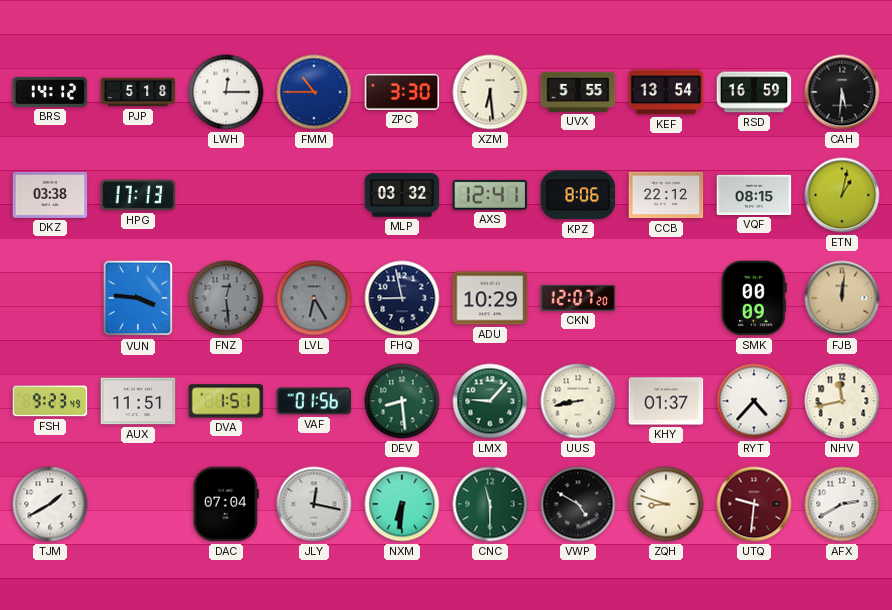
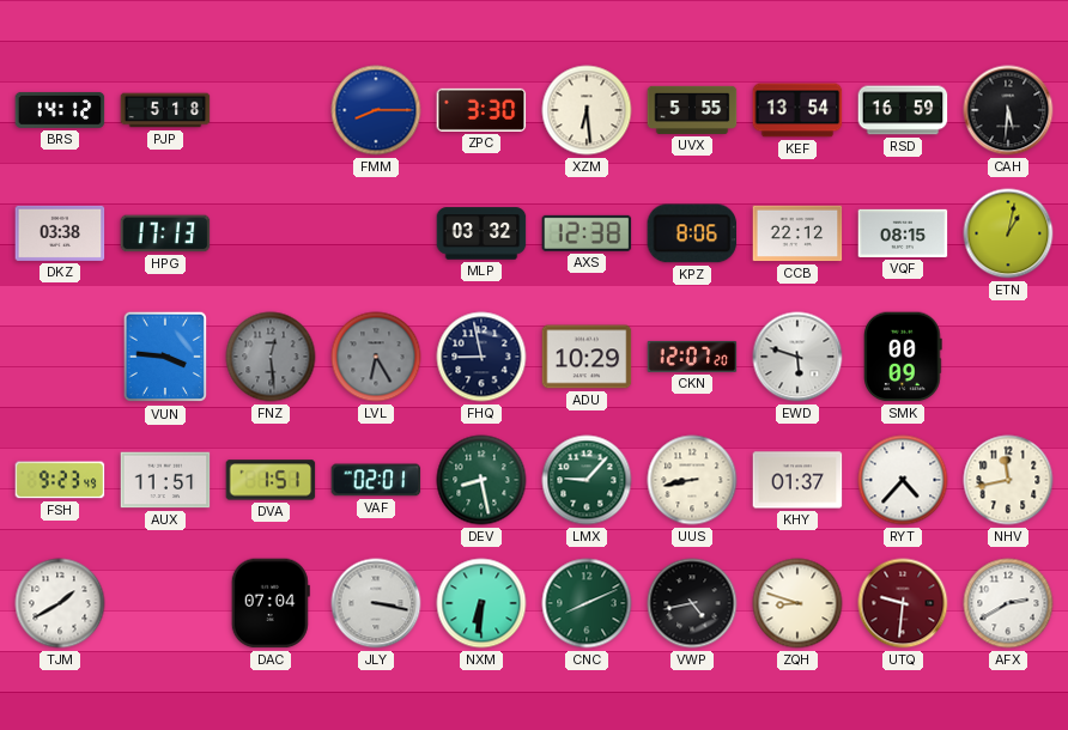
LWH: 12:15 -> none (226, 92)
FMM: 10:45 -> 8:15 (376, 110)
AXS: 12:41 -> 12:38 (587, 233)
EWD: none -> 5:48 (797, 357)
FJB: 12:01 -> none (842, 298)
VAF: 01:56 -> 02:01 (376, 480)
DEV: 8:29 -> 8:28 (481, 480)
JLY: 12:17 -> 3:17 (376, 603)
CNC: 11:30 -> 8:11 (587, 603)
VWP: 4:50 -> 4:43 (692, 603)
